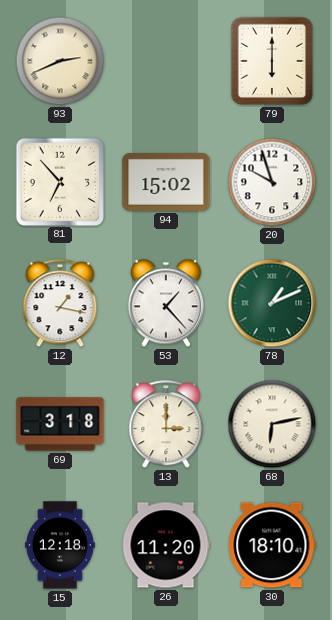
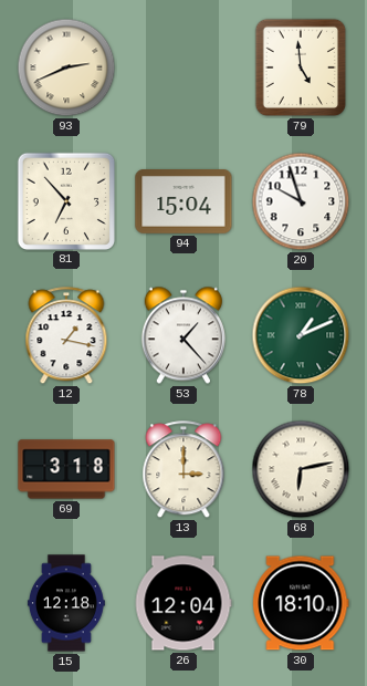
79: 6:00 -> 4:59 (301, 67)
94: 15:02 -> 15:04 (183, 202)
26: 11:20 -> 12:04 (183, 603)
